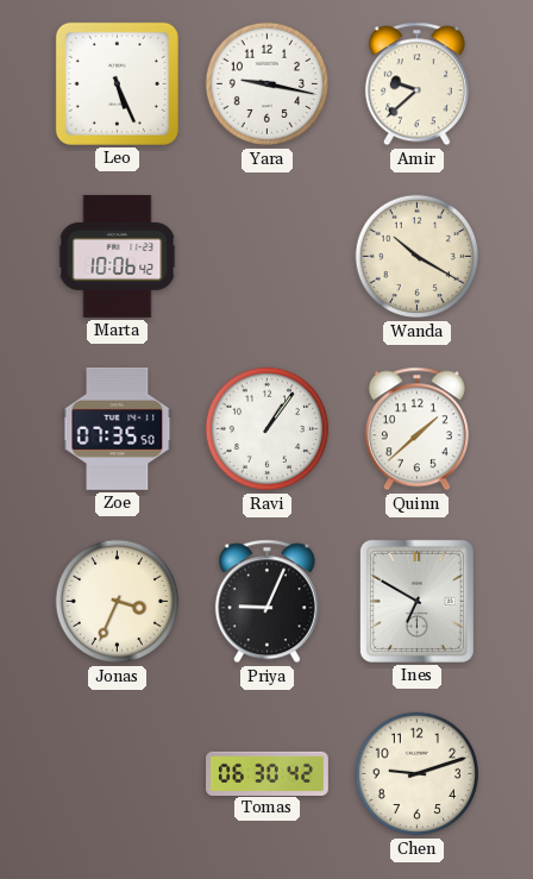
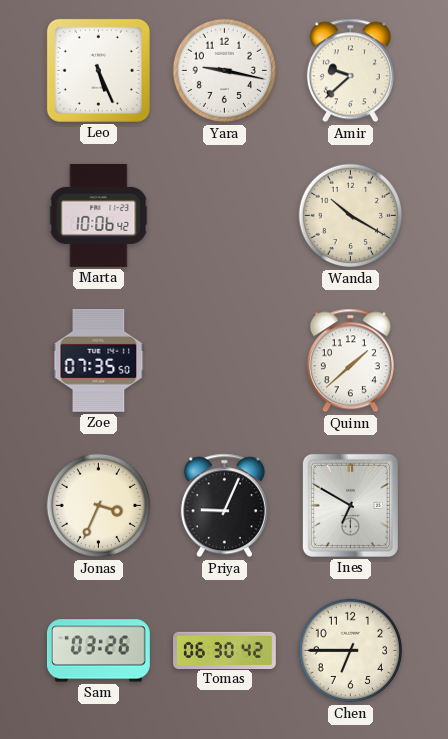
Ravi: 1:06 -> none (268, 429)
Sam: none -> 03:26 (98, 651)
Chen: 9:12 -> 6:45 (351, 651)
